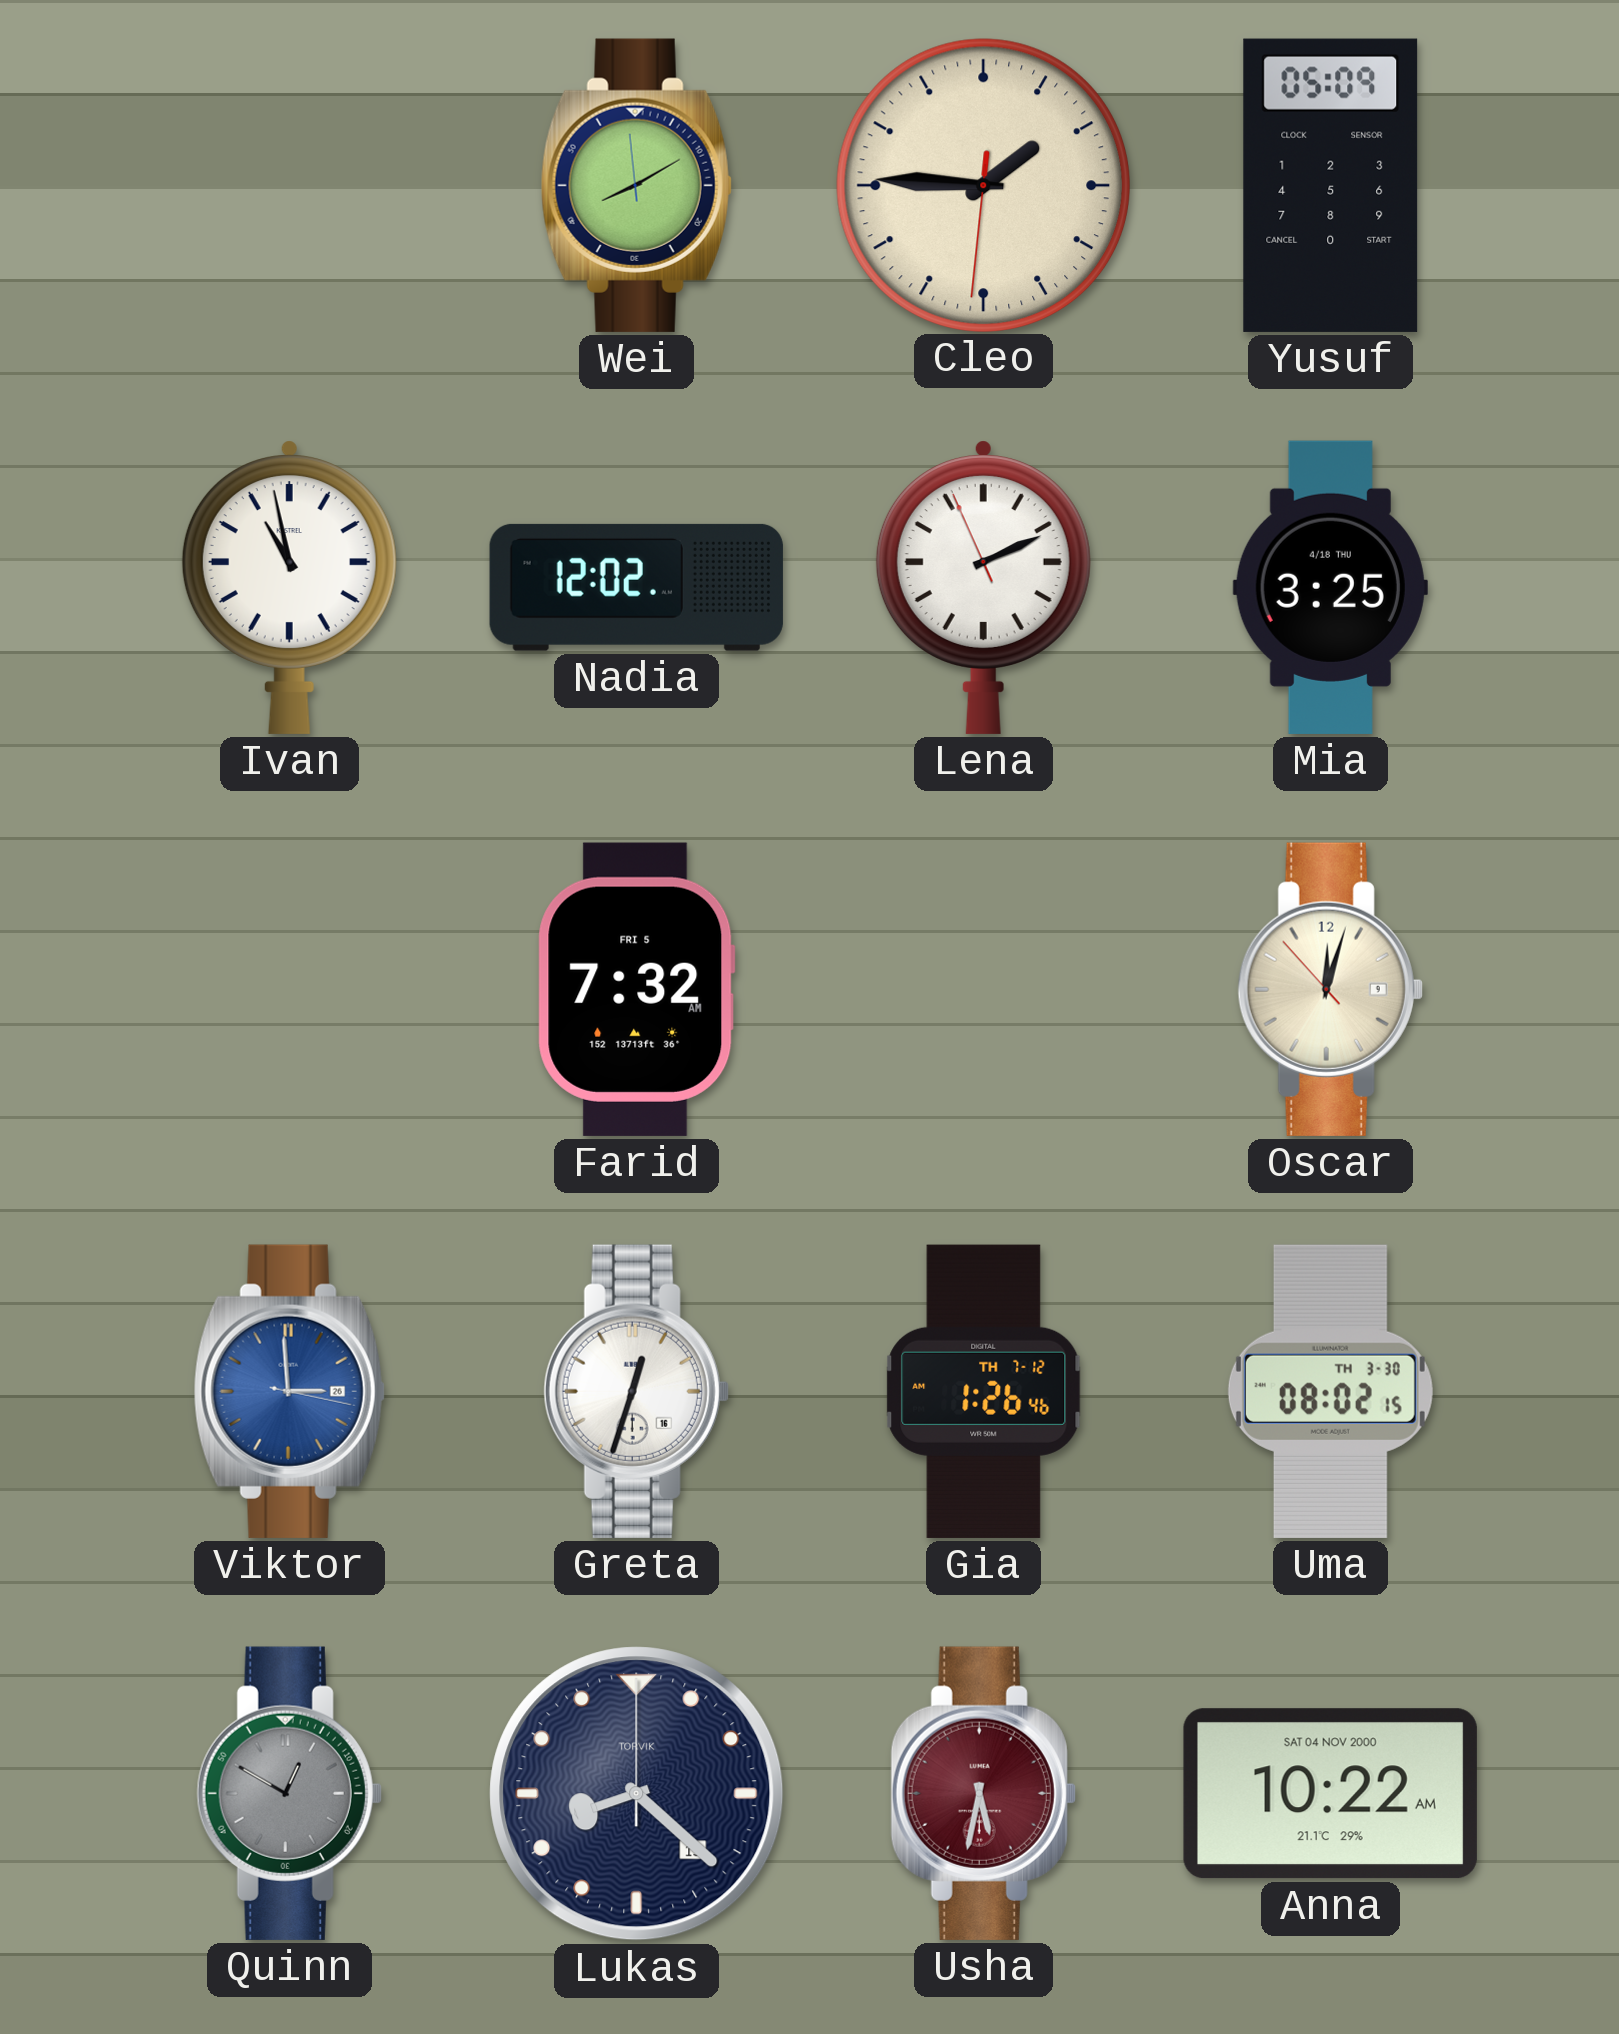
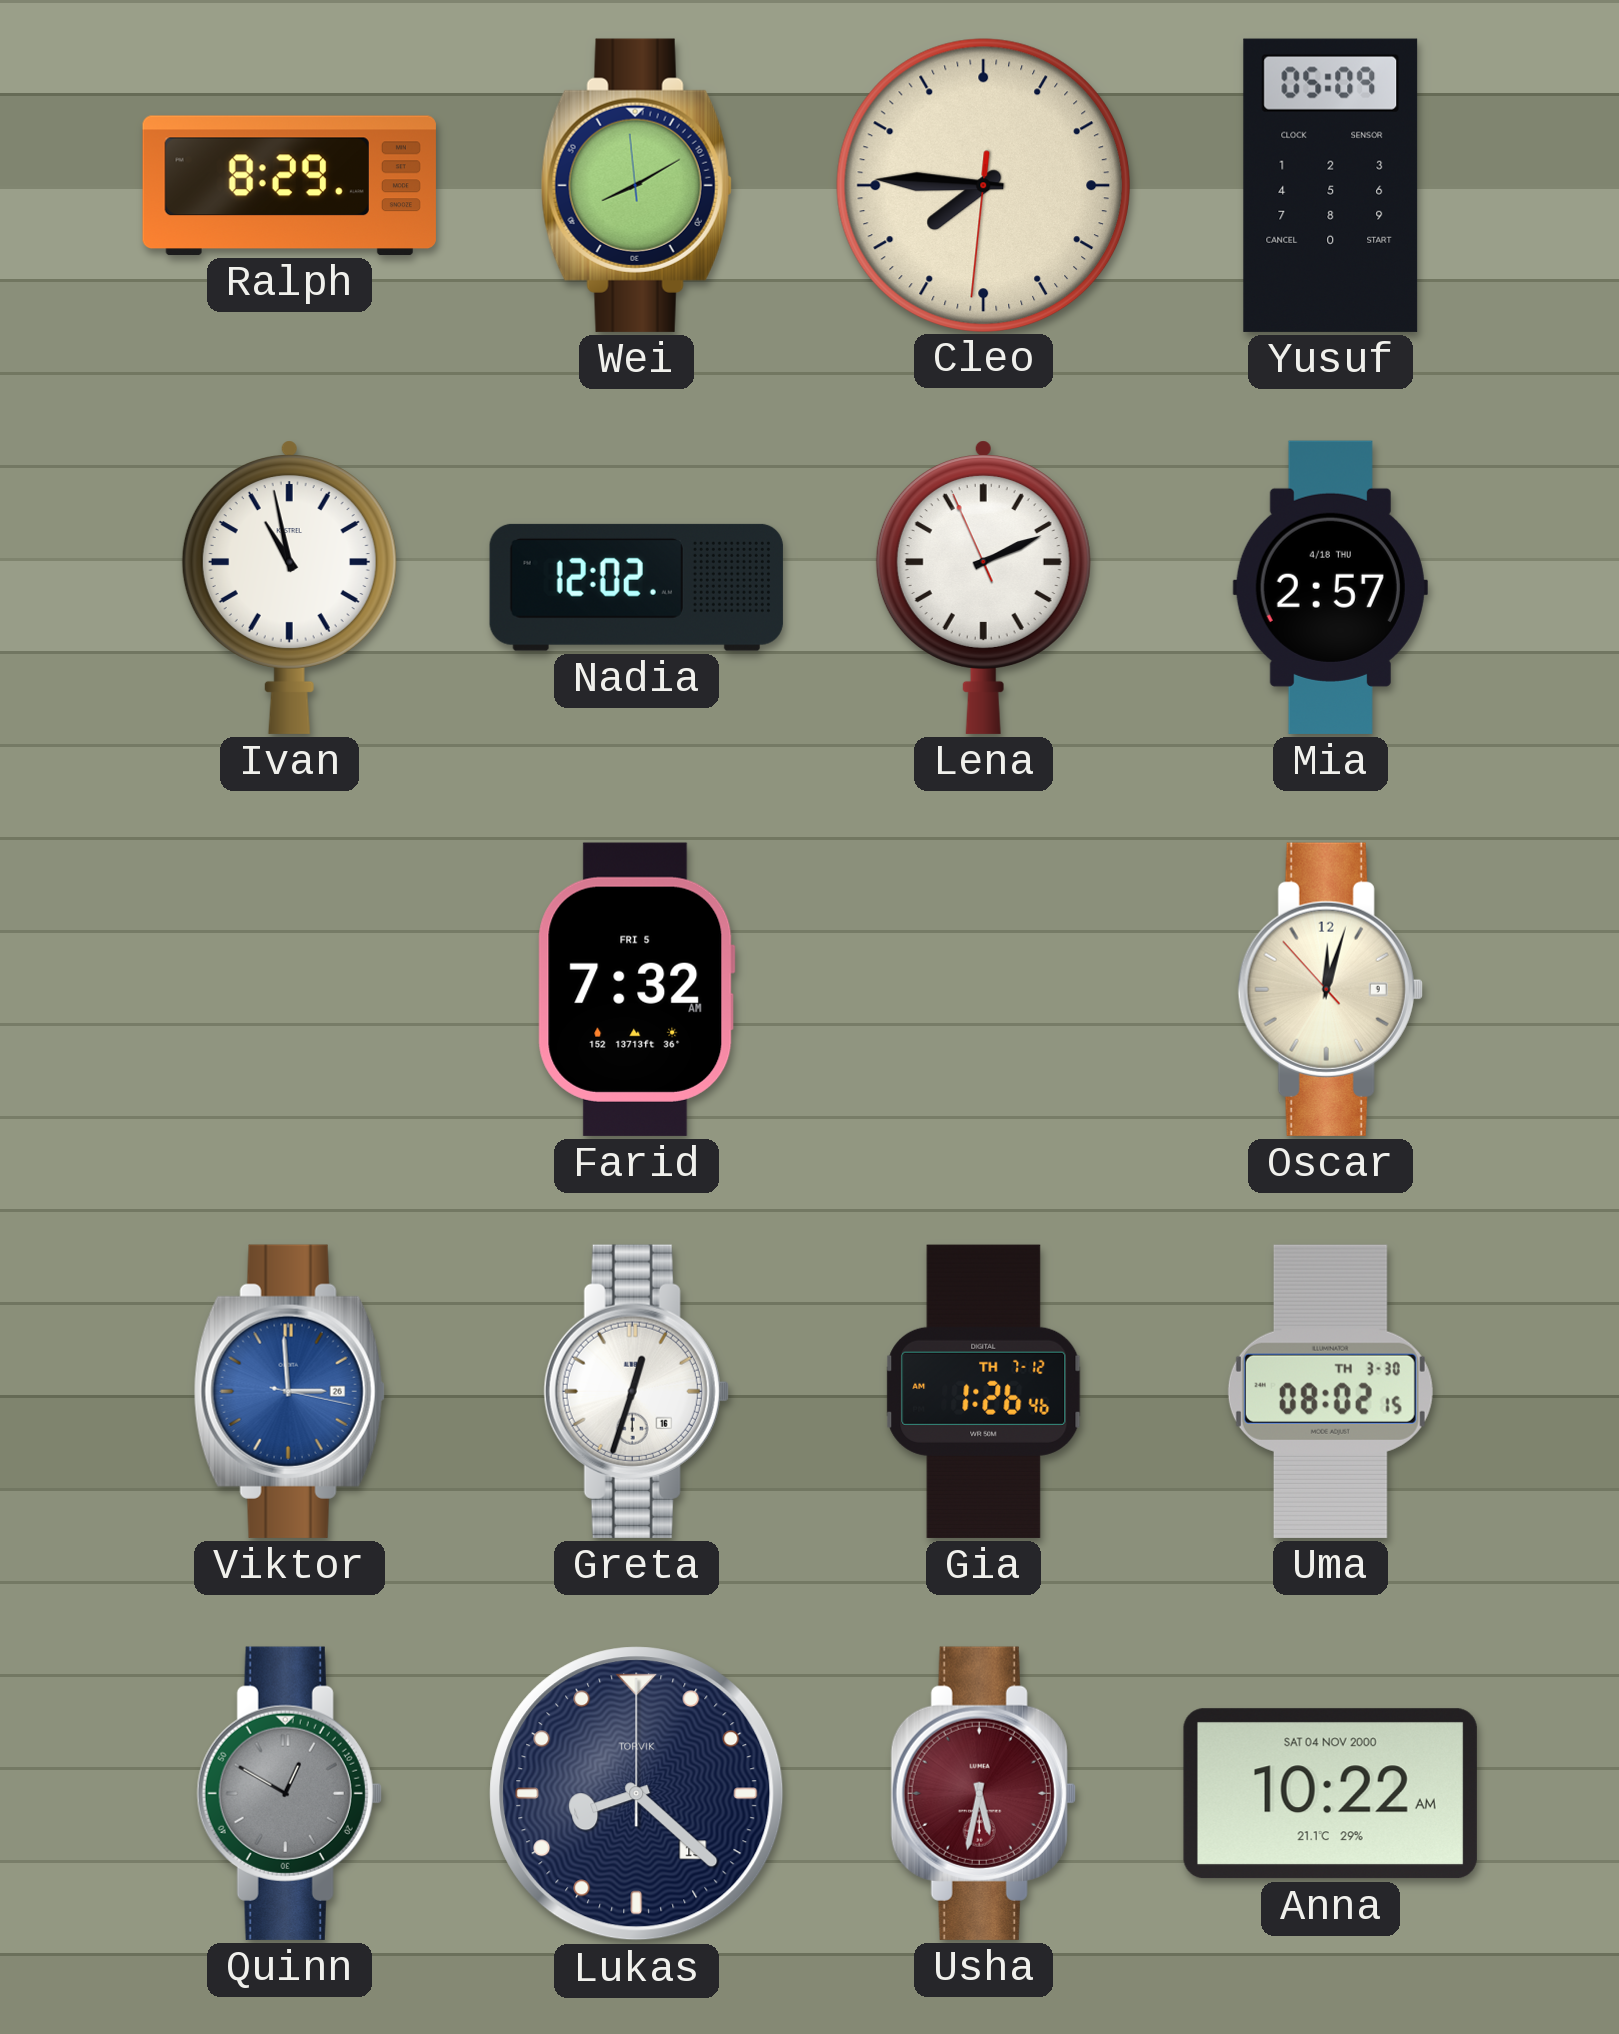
Ralph: none -> 8:29 (289, 185)
Cleo: 1:45 -> 7:45 (983, 185)
Mia: 3:25 -> 2:57 (1330, 587)
